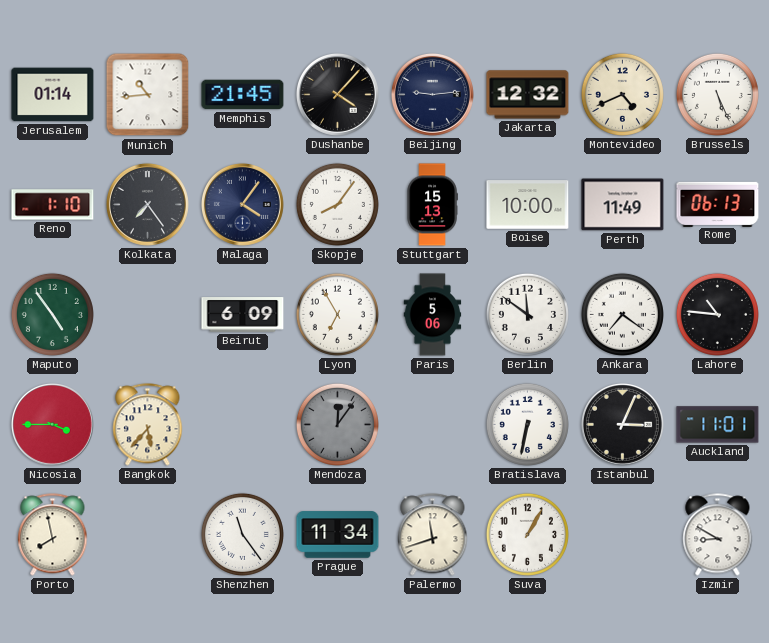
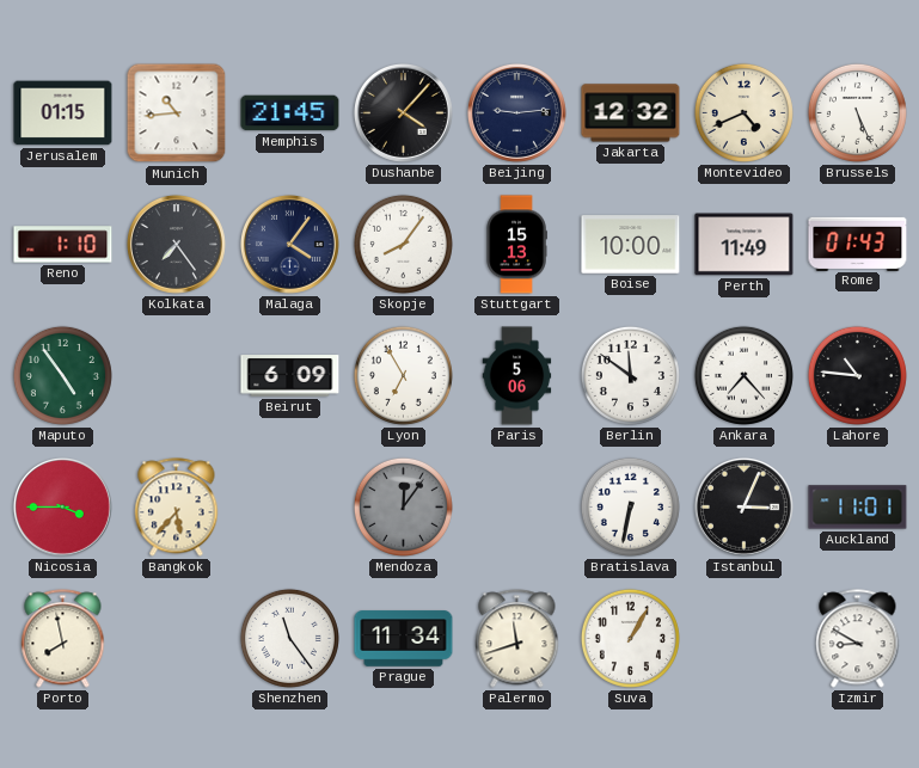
Jerusalem: 01:14 -> 01:15 (63, 113)
Rome: 06:13 -> 01:43 (858, 244)
Ankara: 7:21 -> 7:23 (743, 375)
